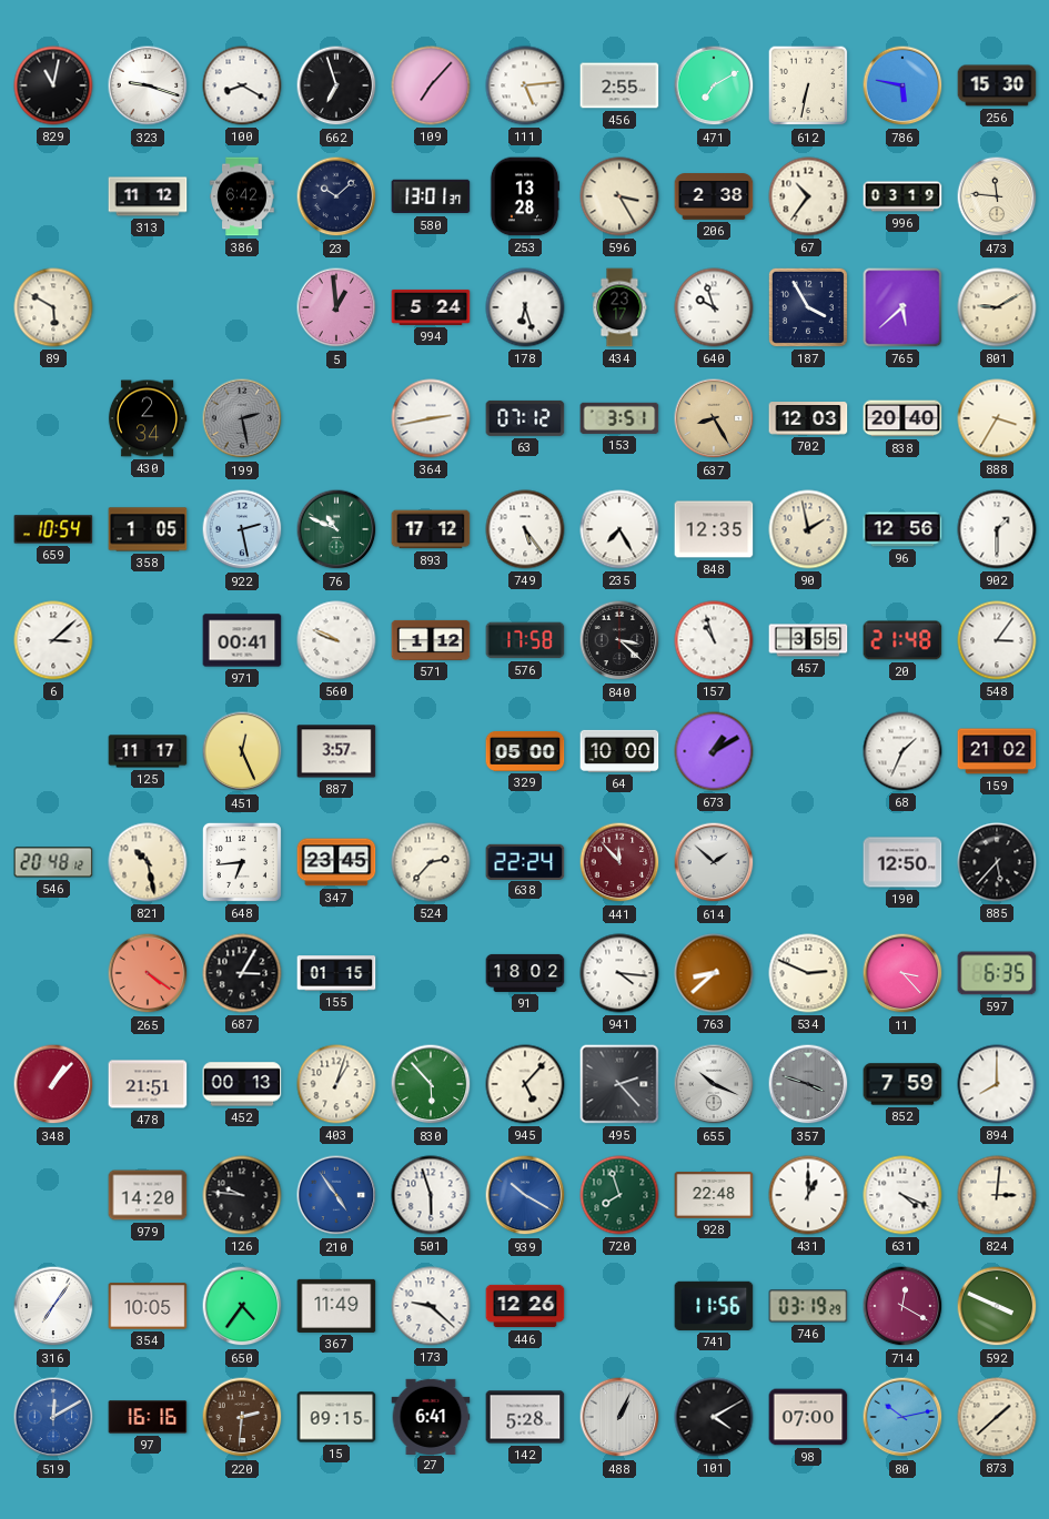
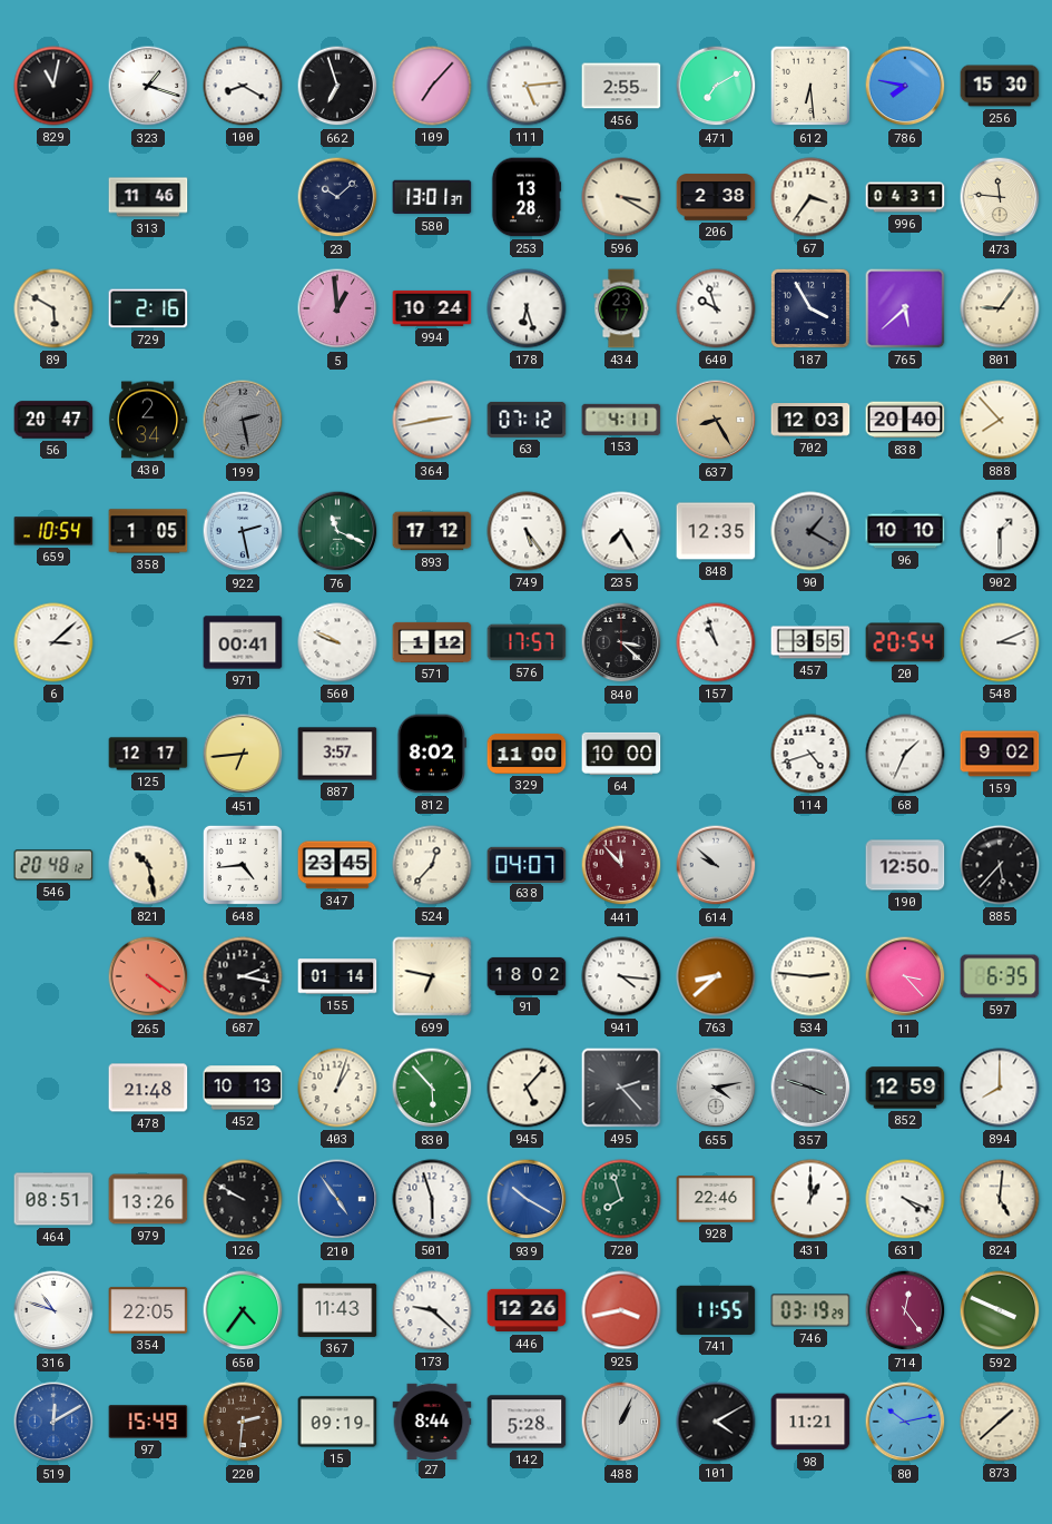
323: 9:18 -> 1:18 (148, 86)
612: 6:32 -> 6:29 (810, 86)
786: 5:47 -> 7:47 (905, 86)
313: 11:12 -> 11:46 (148, 197)
386: 6:42 -> none (242, 196)
596: 3:25 -> 3:20 (621, 197)
67: 10:36 -> 3:36 (810, 197)
996: 03:19 -> 04:31 (905, 197)
729: none -> 2:16 (148, 308)
994: 5:24 -> 10:24 (432, 308)
801: 9:10 -> 9:06 (1000, 308)
56: none -> 20:47 (53, 420)
153: 3:51 -> 4:11 (621, 420)
888: 3:35 -> 7:53 (1000, 420)
76: 10:49 -> 11:19 (337, 531)
90: 1:58 -> 1:20 (810, 531)
90 dial: cream -> grey (810, 531)
96: 12:56 -> 10:10 (905, 531)
576: 17:58 -> 17:57 (527, 642)
20: 21:48 -> 20:54 (905, 642)
548: 3:06 -> 3:11 (1000, 642)
125: 11:17 -> 12:17 (148, 754)
451: 12:26 -> 6:44 (243, 754)
812: none -> 8:02 (432, 754)
329: 05:00 -> 11:00 (527, 754)
673: 1:10 -> none (714, 751)
114: none -> 4:42 (810, 754)
159: 21:02 -> 9:02 (1000, 754)
648: 6:44 -> 4:44 (243, 865)
524: 2:37 -> 12:37 (432, 865)
638: 22:24 -> 04:07 (527, 864)
614: 1:52 -> 9:52 (716, 865)
687: 3:05 -> 2:17 (243, 976)
155: 01:15 -> 01:14 (337, 976)
699: none -> 6:47 (432, 976)
534: 2:49 -> 2:46 (810, 976)
348: 1:07 -> none (53, 1084)
478: 21:51 -> 21:48 (148, 1088)
452: 00:13 -> 10:13 (243, 1088)
655: 10:19 -> 4:13 (716, 1088)
852: 7:59 -> 12:59 (905, 1088)
464: none -> 08:51 (53, 1199)
979: 14:20 -> 13:26 (148, 1199)
126: 9:46 -> 9:50 (243, 1199)
928: 22:48 -> 22:46 (716, 1200)
824: 3:01 -> 5:01 (1000, 1199)
316: 7:06 -> 10:48 (53, 1310)
354: 10:05 -> 22:05 (148, 1310)
367: 11:49 -> 11:43 (337, 1310)
925: none -> 3:43 (621, 1310)
741: 11:56 -> 11:55 (716, 1310)
714: 12:20 -> 12:24 (905, 1310)
97: 16:16 -> 15:49 (148, 1422)
15: 09:15 -> 09:19 (337, 1422)
27: 6:41 -> 8:44 (432, 1420)
98: 07:00 -> 11:21 (810, 1422)
